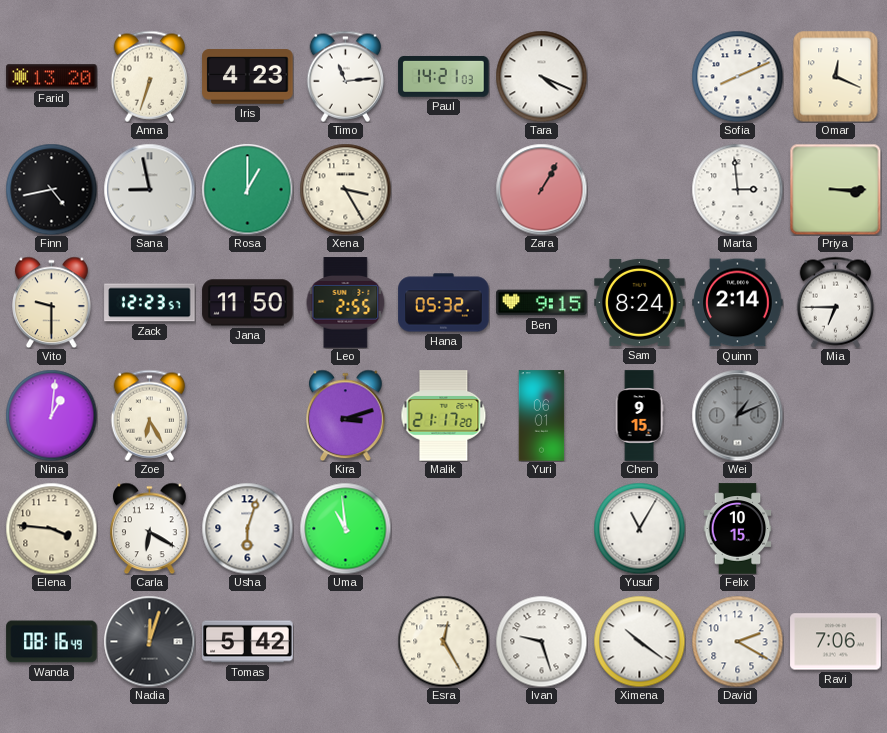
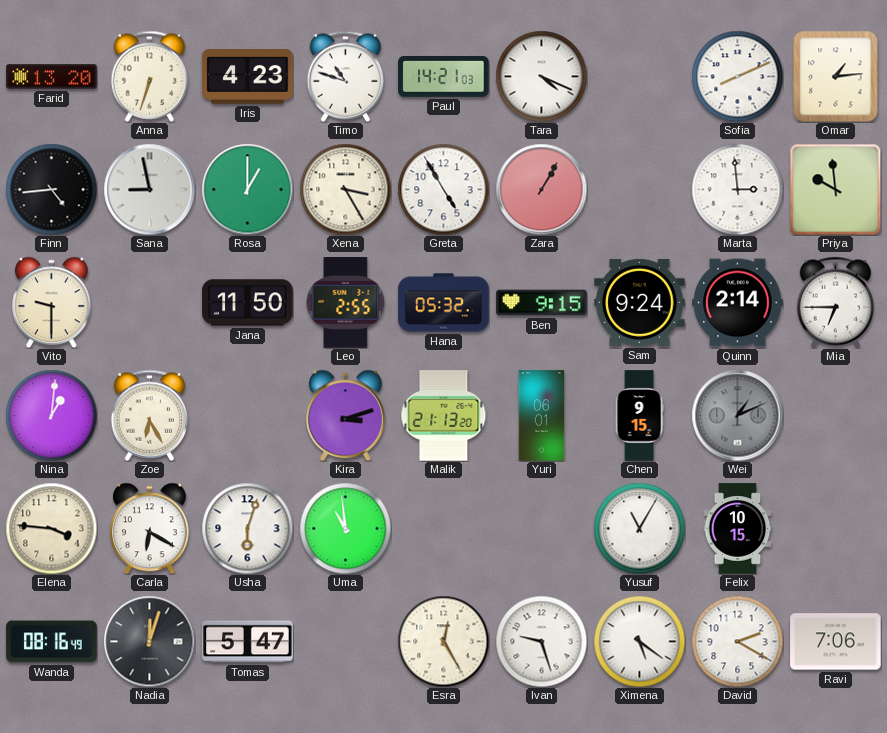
Timo: 11:14 -> 10:48 (346, 76)
Omar: 12:19 -> 1:14 (836, 76)
Finn: 4:43 -> 4:44 (51, 189)
Greta: none -> 4:55 (443, 189)
Priya: 3:15 -> 9:59 (835, 189)
Zack: 12:23 -> none (150, 303)
Sam: 8:24 -> 9:24 (640, 302)
Malik: 21:17 -> 21:13 (444, 416)
Tomas: 5:42 -> 5:47 (248, 642)
Ximena: 10:21 -> 5:21 (639, 641)
